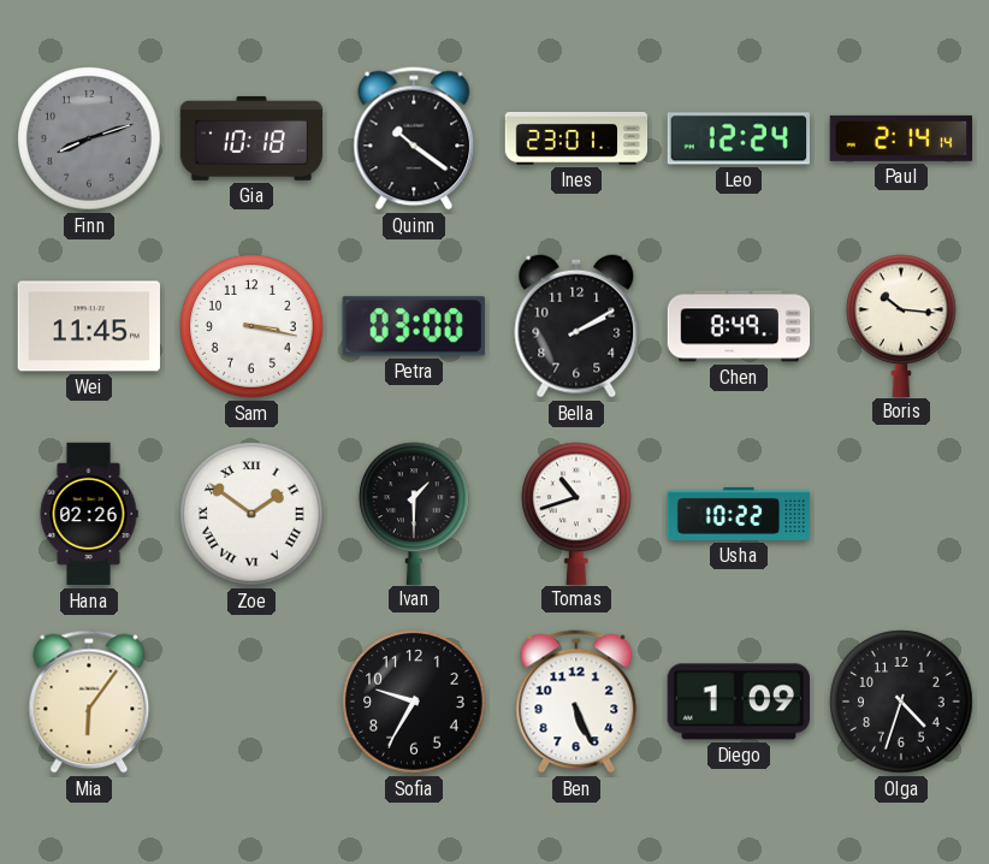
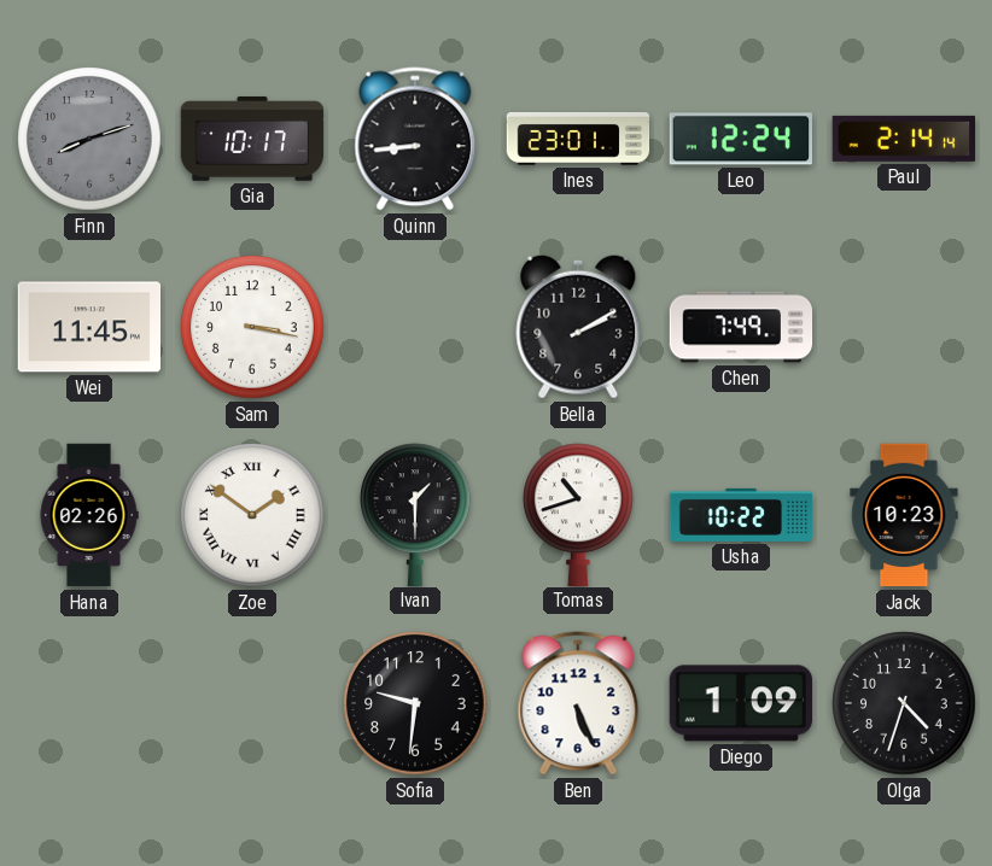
Gia: 10:18 -> 10:17 (252, 139)
Quinn: 10:21 -> 8:44 (415, 139)
Petra: 03:00 -> none (414, 326)
Chen: 8:49 -> 7:49 (741, 327)
Boris: 10:16 -> none (902, 325)
Jack: none -> 10:23 (904, 515)
Mia: 6:06 -> none (89, 702)
Sofia: 9:35 -> 9:31 (415, 703)
